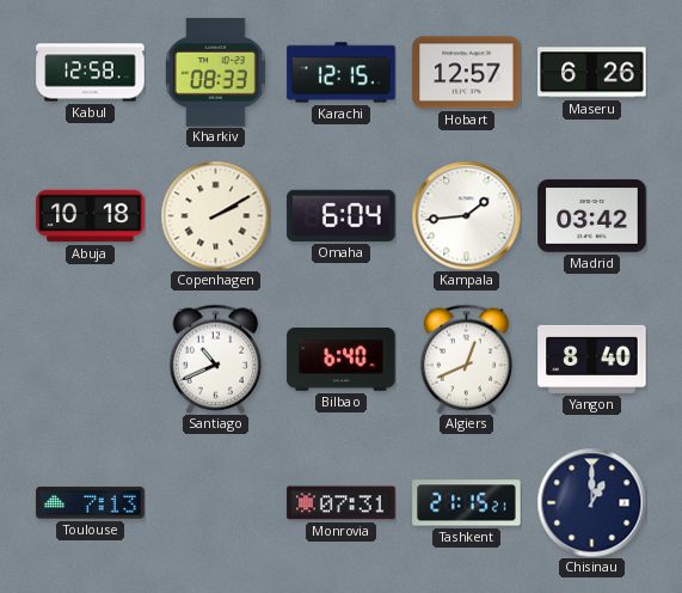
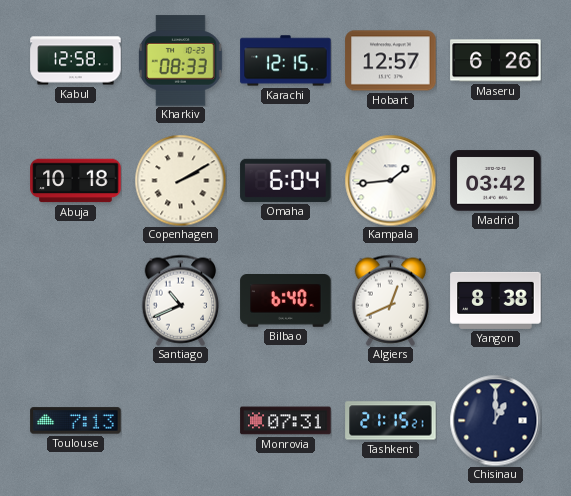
Yangon: 8:40 -> 8:38 (496, 300)
